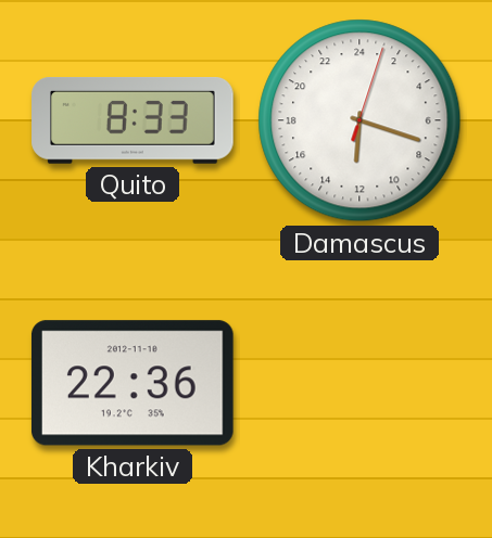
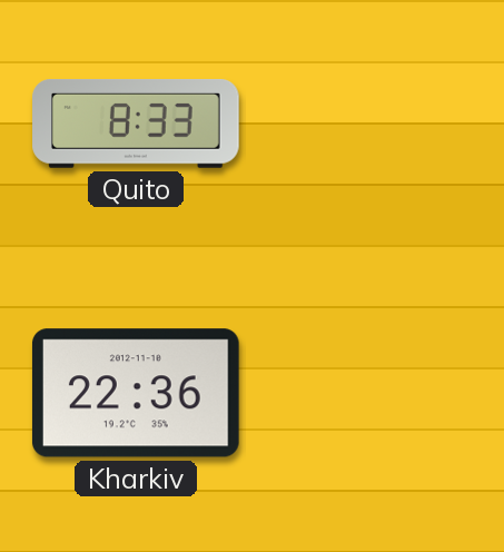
Damascus: 12:18 -> none (359, 120)
